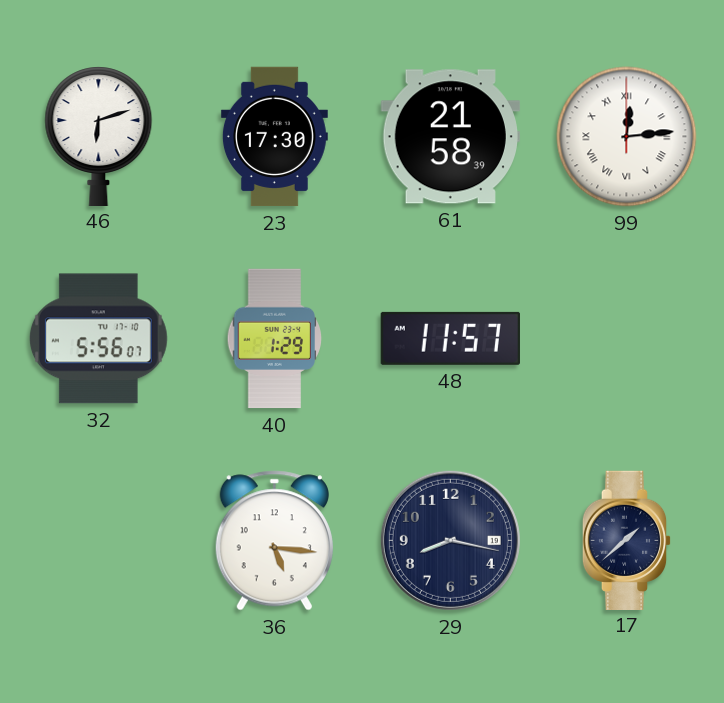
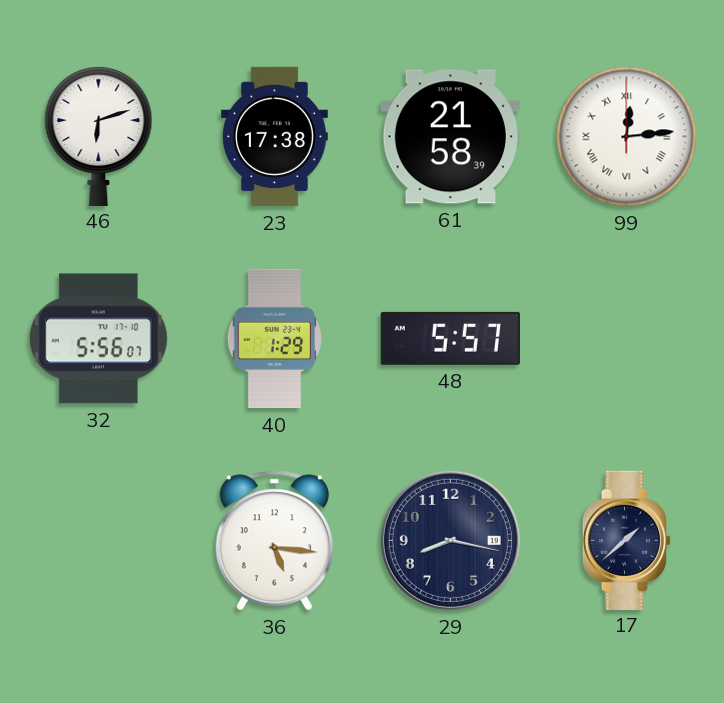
23: 17:30 -> 17:38 (274, 137)
48: 11:57 -> 5:57 (450, 338)
